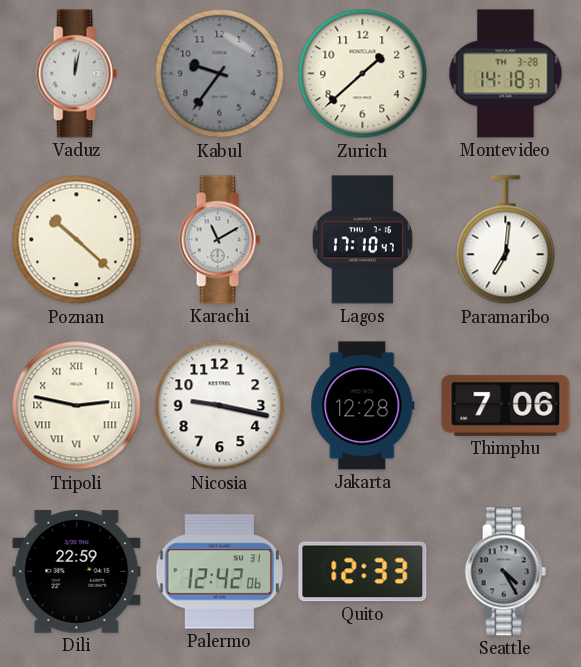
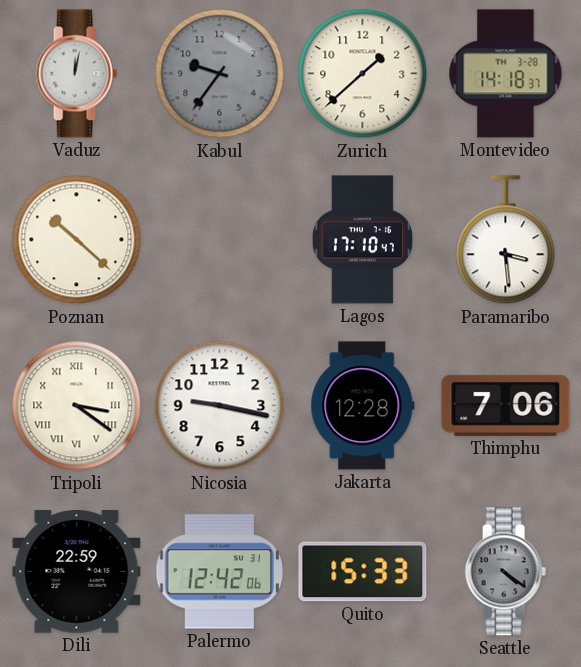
Karachi: 11:10 -> none (219, 240)
Paramaribo: 7:01 -> 3:29 (506, 240)
Tripoli: 2:47 -> 3:21 (77, 406)
Quito: 12:33 -> 15:33 (363, 572)
Seattle: 4:25 -> 4:21 (505, 572)
